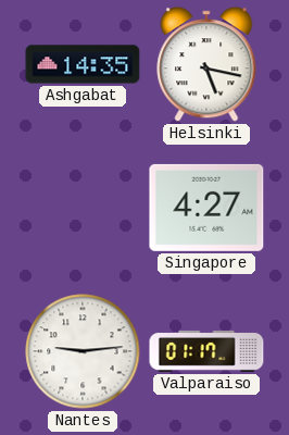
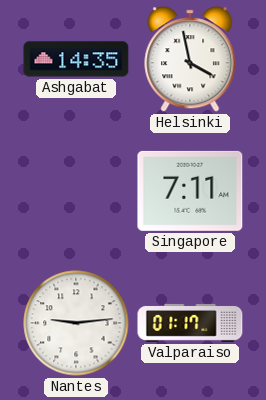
Helsinki: 5:17 -> 3:58 (190, 59)
Singapore: 4:27 -> 7:11 (190, 191)
